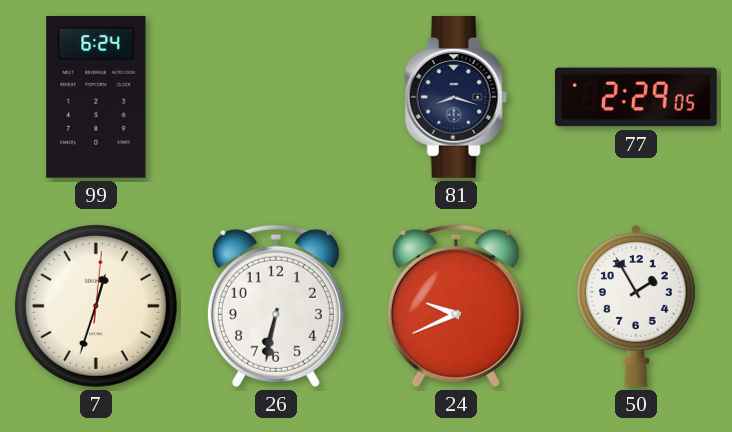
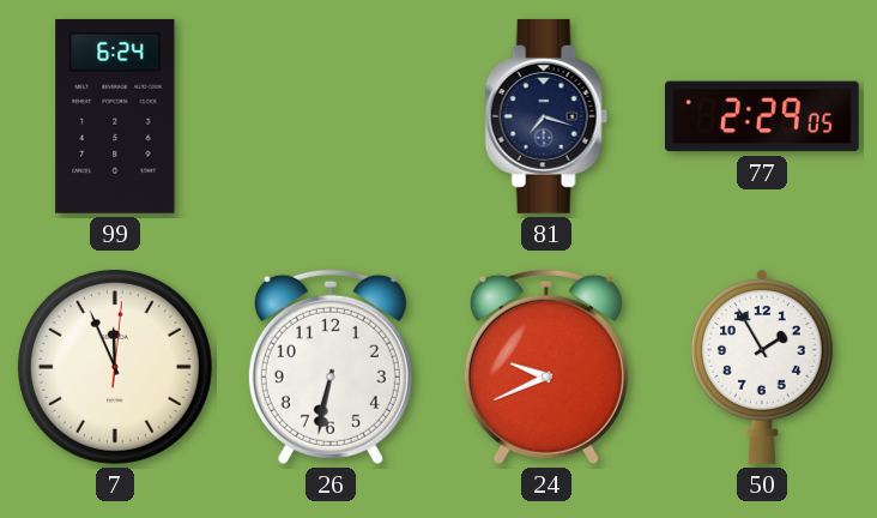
81: 8:18 -> 7:18 (546, 116)
7: 12:33 -> 11:56 (115, 367)
